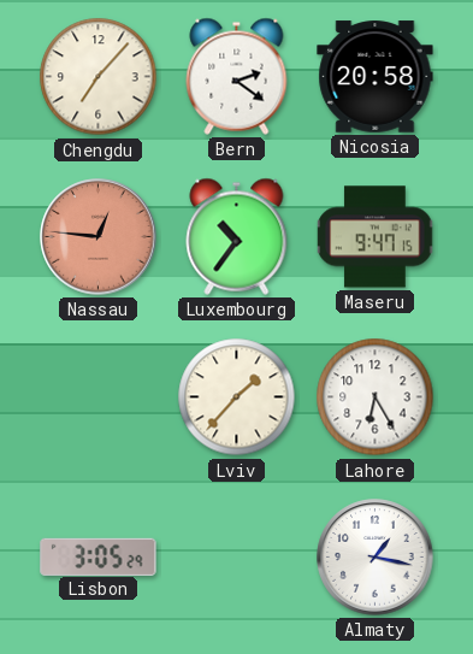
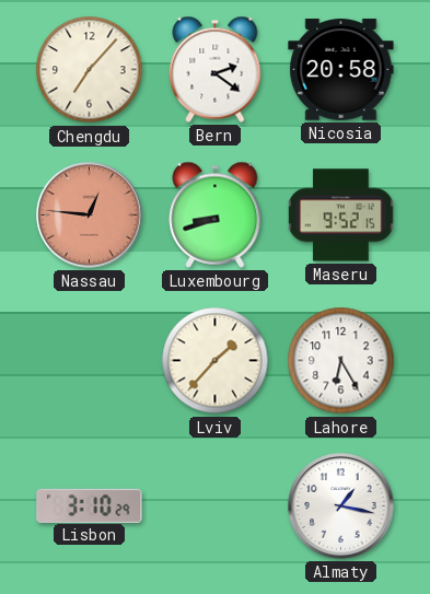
Luxembourg: 10:36 -> 8:42 (216, 214)
Maseru: 9:47 -> 9:52 (341, 216)
Lisbon: 3:05 -> 3:10 (90, 505)
